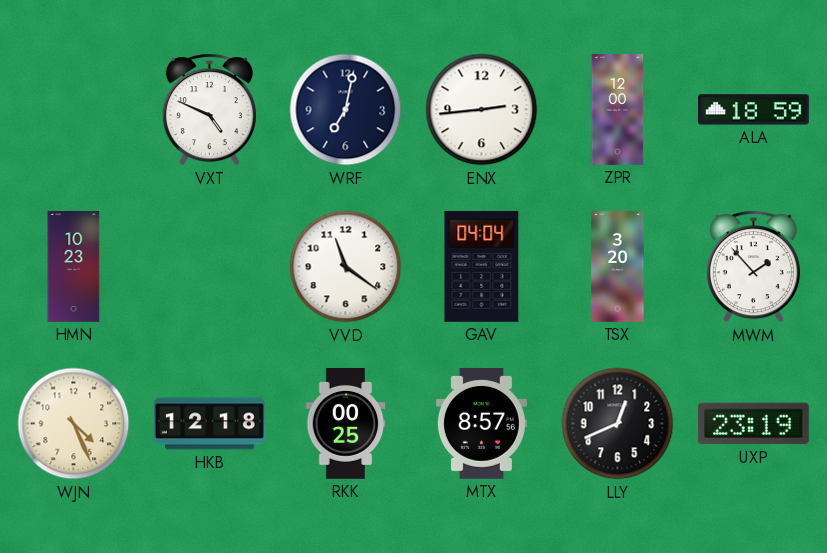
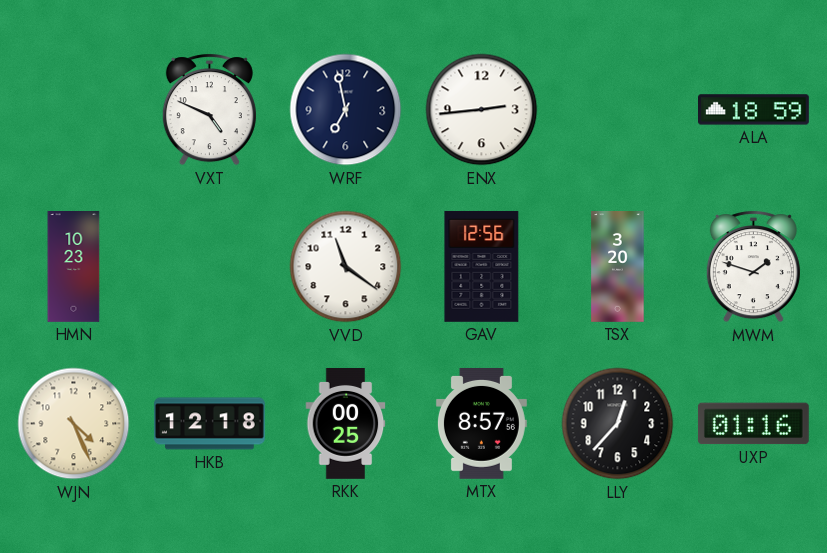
WRF: 7:02 -> 6:58 (346, 110)
ZPR: 12:00 -> none (618, 110)
GAV: 04:04 -> 12:56 (482, 266)
MWM: 1:53 -> 1:48 (753, 267)
LLY: 12:41 -> 12:37 (618, 424)
UXP: 23:19 -> 01:16 (753, 424)
